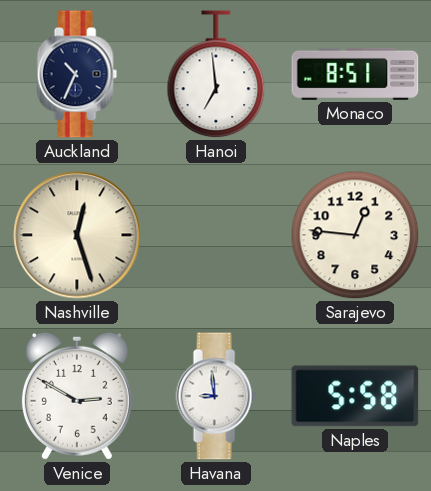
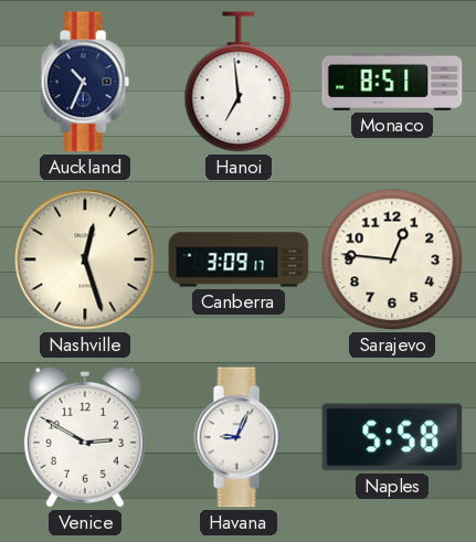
Canberra: none -> 3:09 (239, 259)
Havana: 8:59 -> 9:04 (239, 437)
